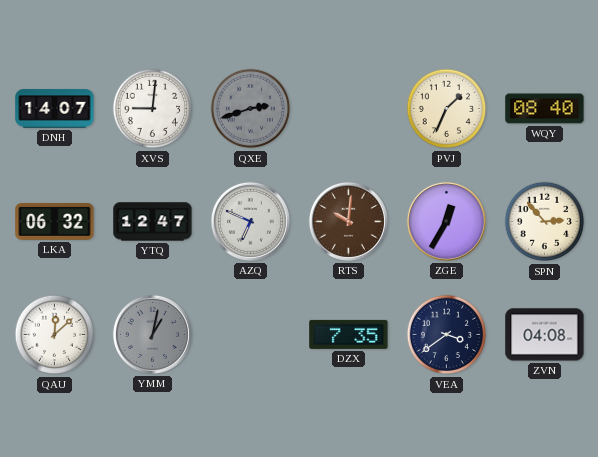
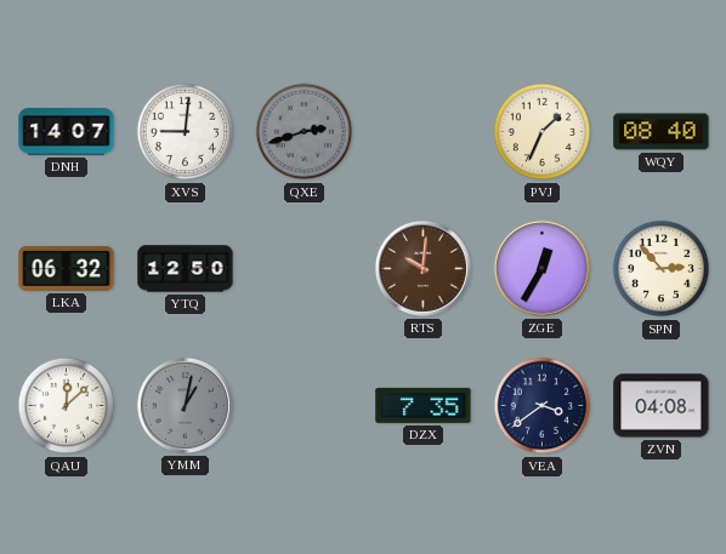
YTQ: 12:47 -> 12:50 (186, 269)
AZQ: 6:49 -> none (250, 221)
